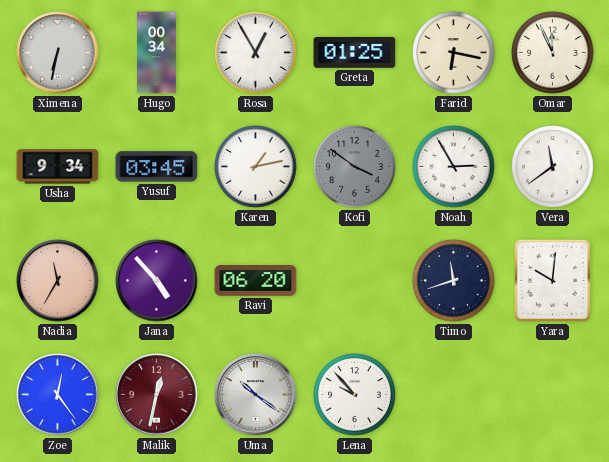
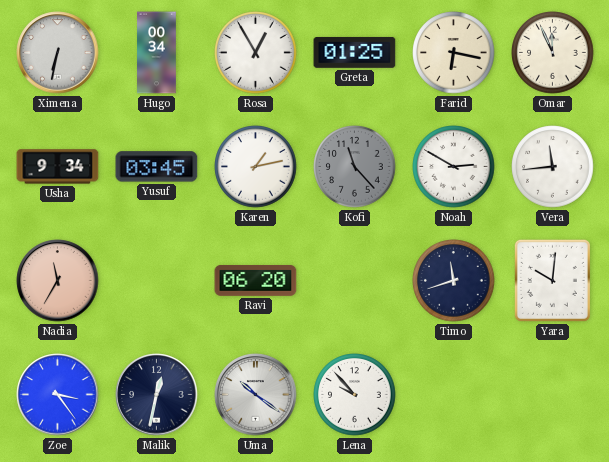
Kofi: 3:51 -> 11:23 (355, 167)
Noah: 2:55 -> 2:50 (454, 167)
Vera: 11:39 -> 11:44 (553, 167)
Jana: 4:53 -> none (157, 281)
Zoe: 12:24 -> 3:24 (58, 395)
Malik dial: burgundy -> navy (157, 395)
